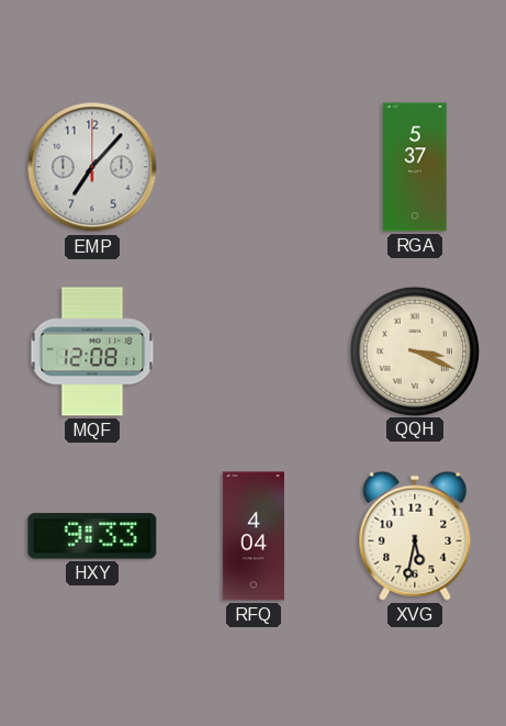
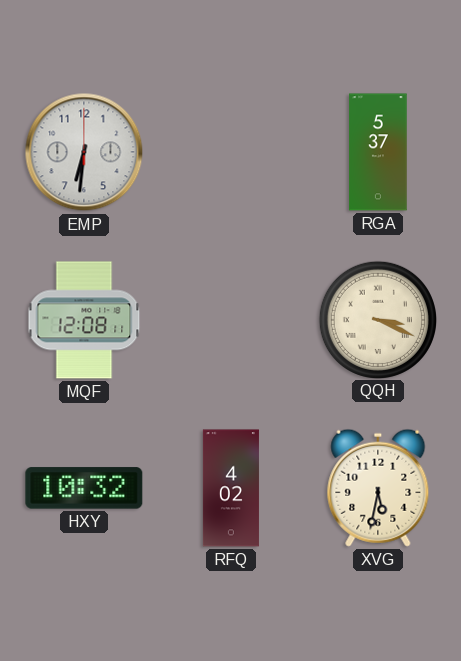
EMP: 7:07 -> 6:31 (84, 152)
HXY: 9:33 -> 10:32 (84, 488)
RFQ: 4:04 -> 4:02 (231, 488)
